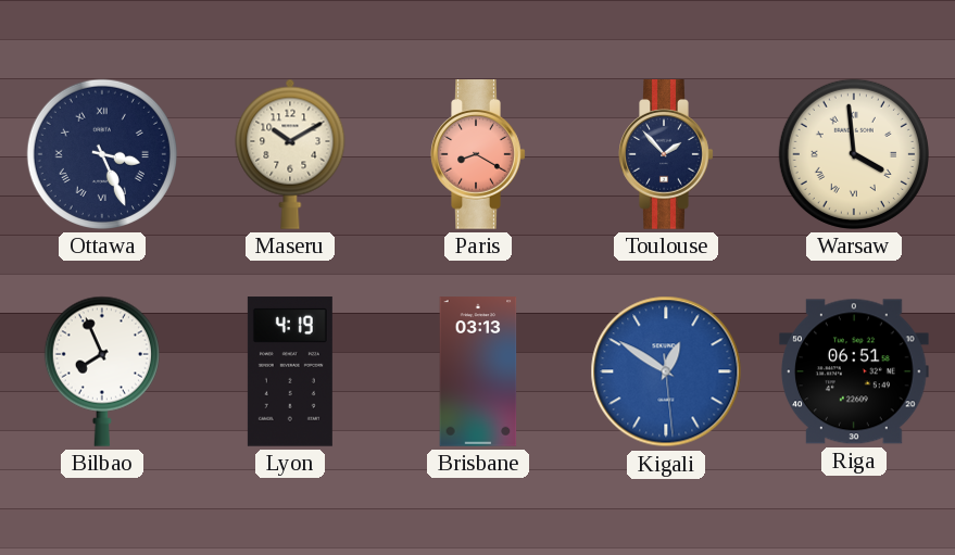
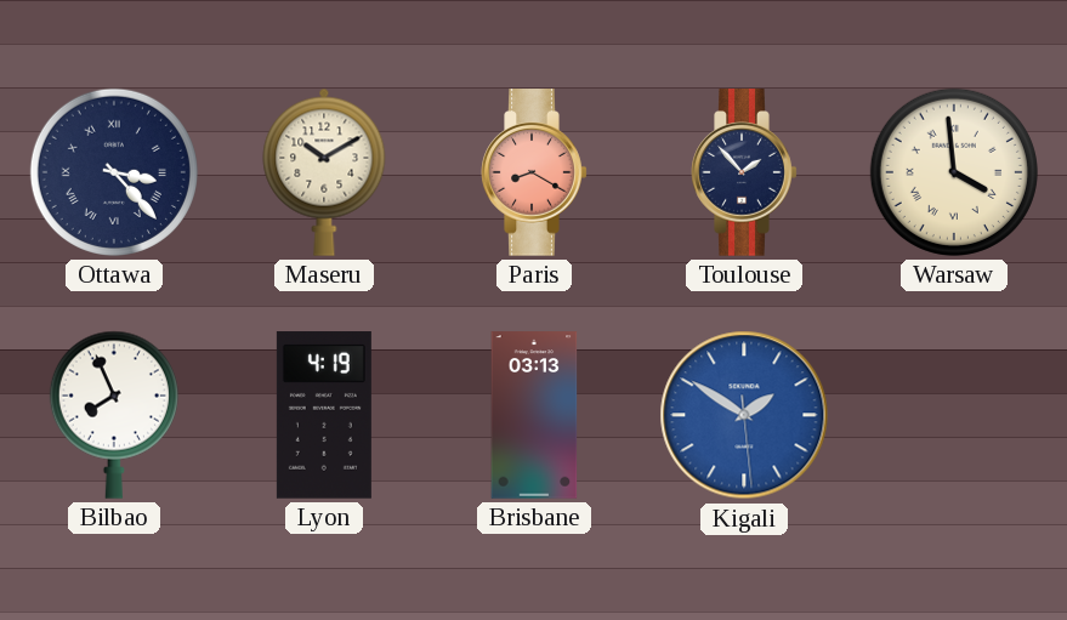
Ottawa: 3:26 -> 3:23 (114, 172)
Kigali: 12:50 -> 1:50 (744, 415)
Riga: 06:51 -> none (854, 371)
